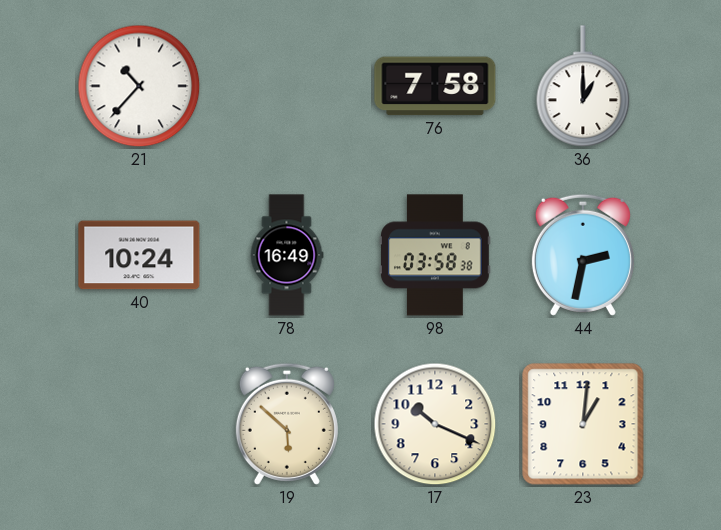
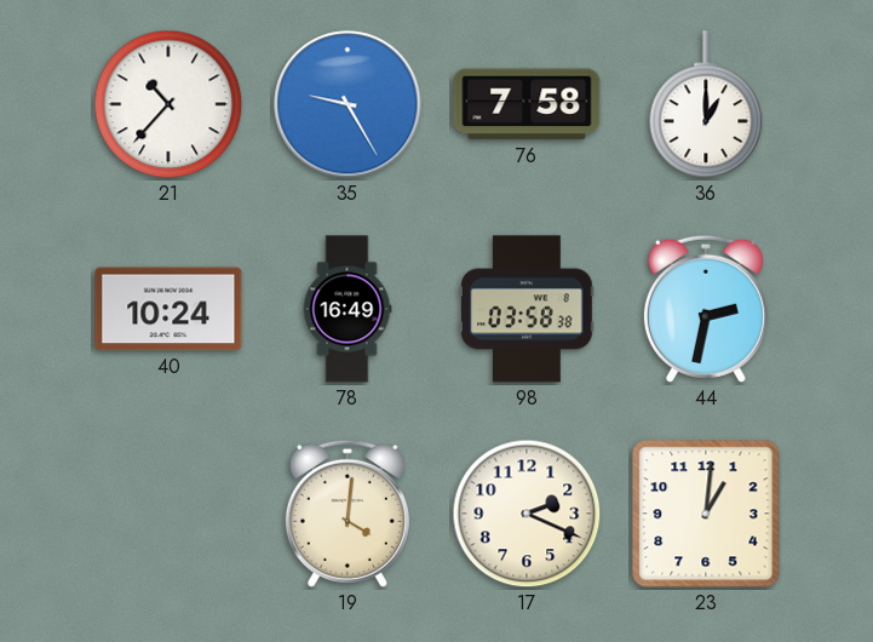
35: none -> 9:25 (348, 104)
19: 5:52 -> 4:01 (348, 514)
17: 10:19 -> 2:19 (527, 514)
